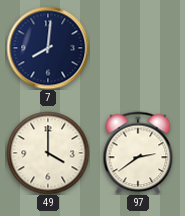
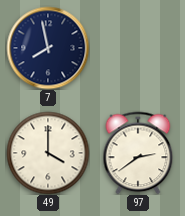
7: 8:01 -> 7:58 (48, 48)
